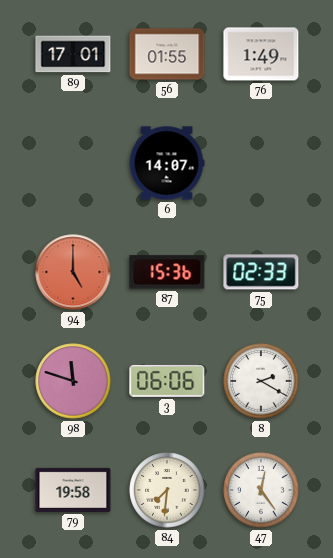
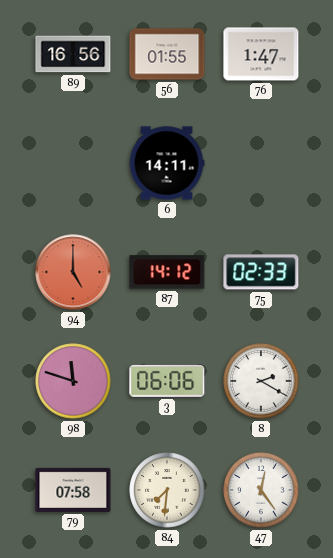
89: 17:01 -> 16:56 (73, 54)
76: 1:49 -> 1:47 (261, 54)
6: 14:07 -> 14:11 (167, 163)
87: 15:36 -> 14:12 (167, 272)
79: 19:58 -> 07:58 (73, 490)
